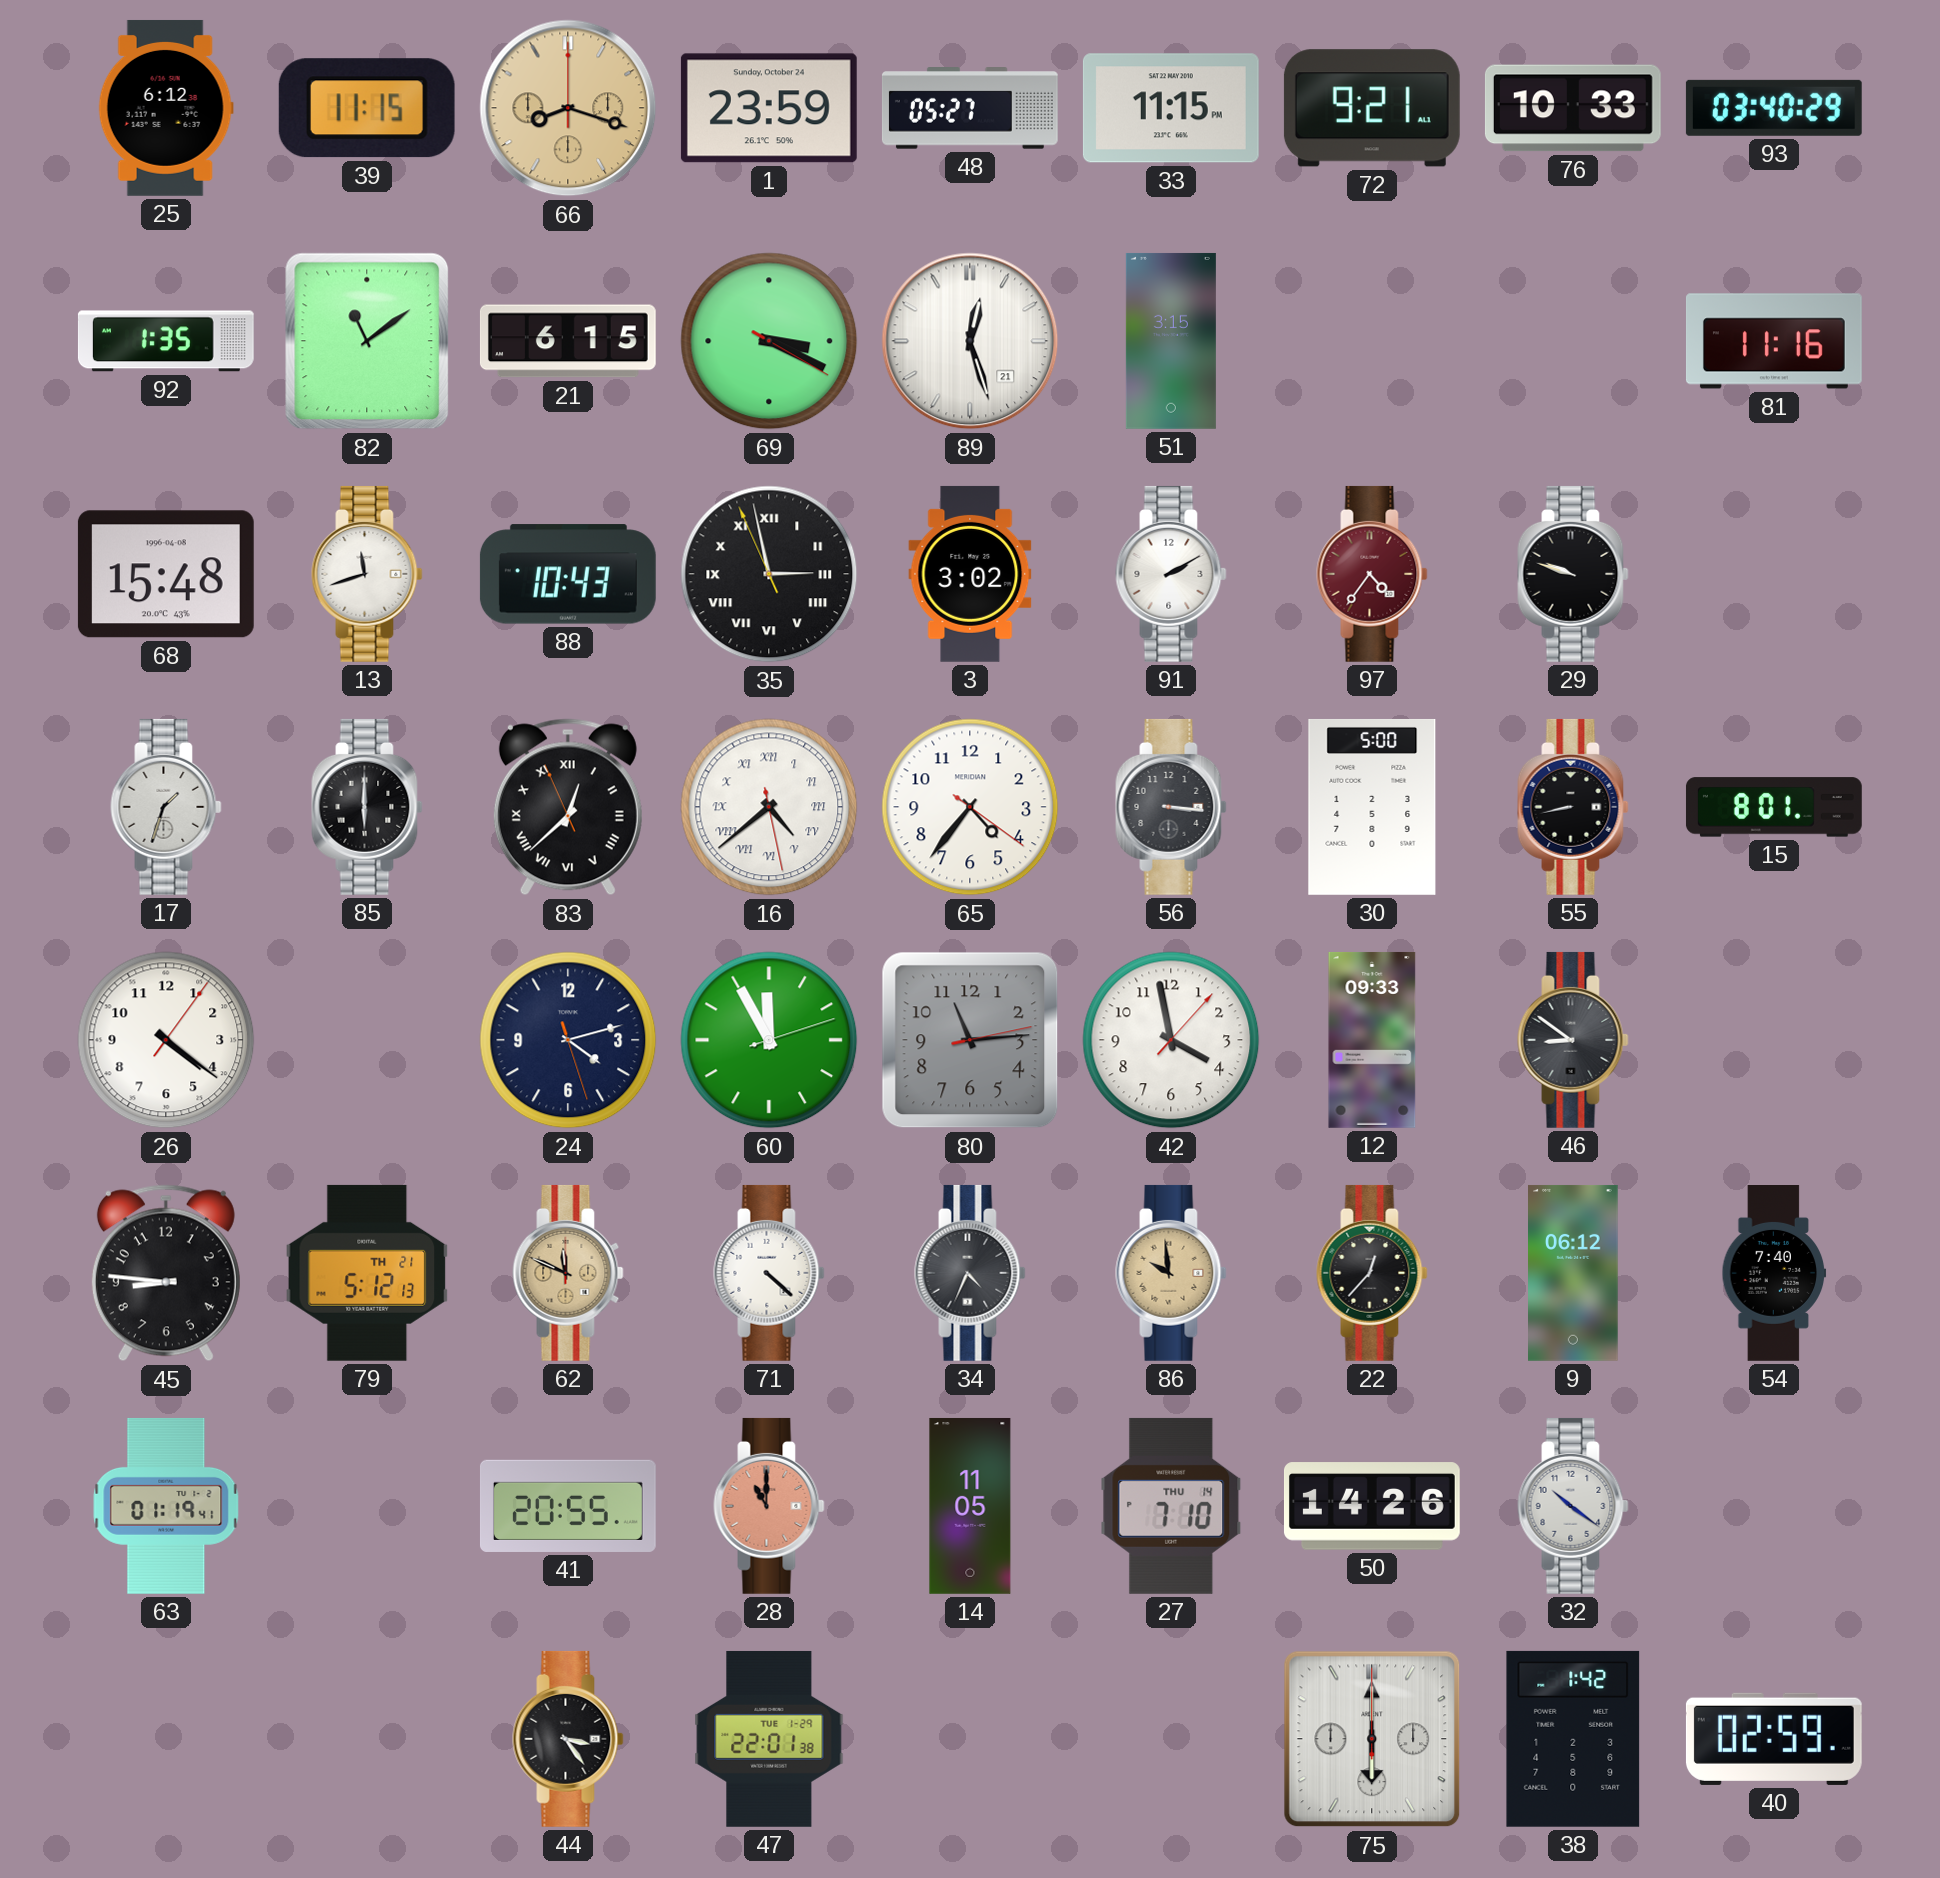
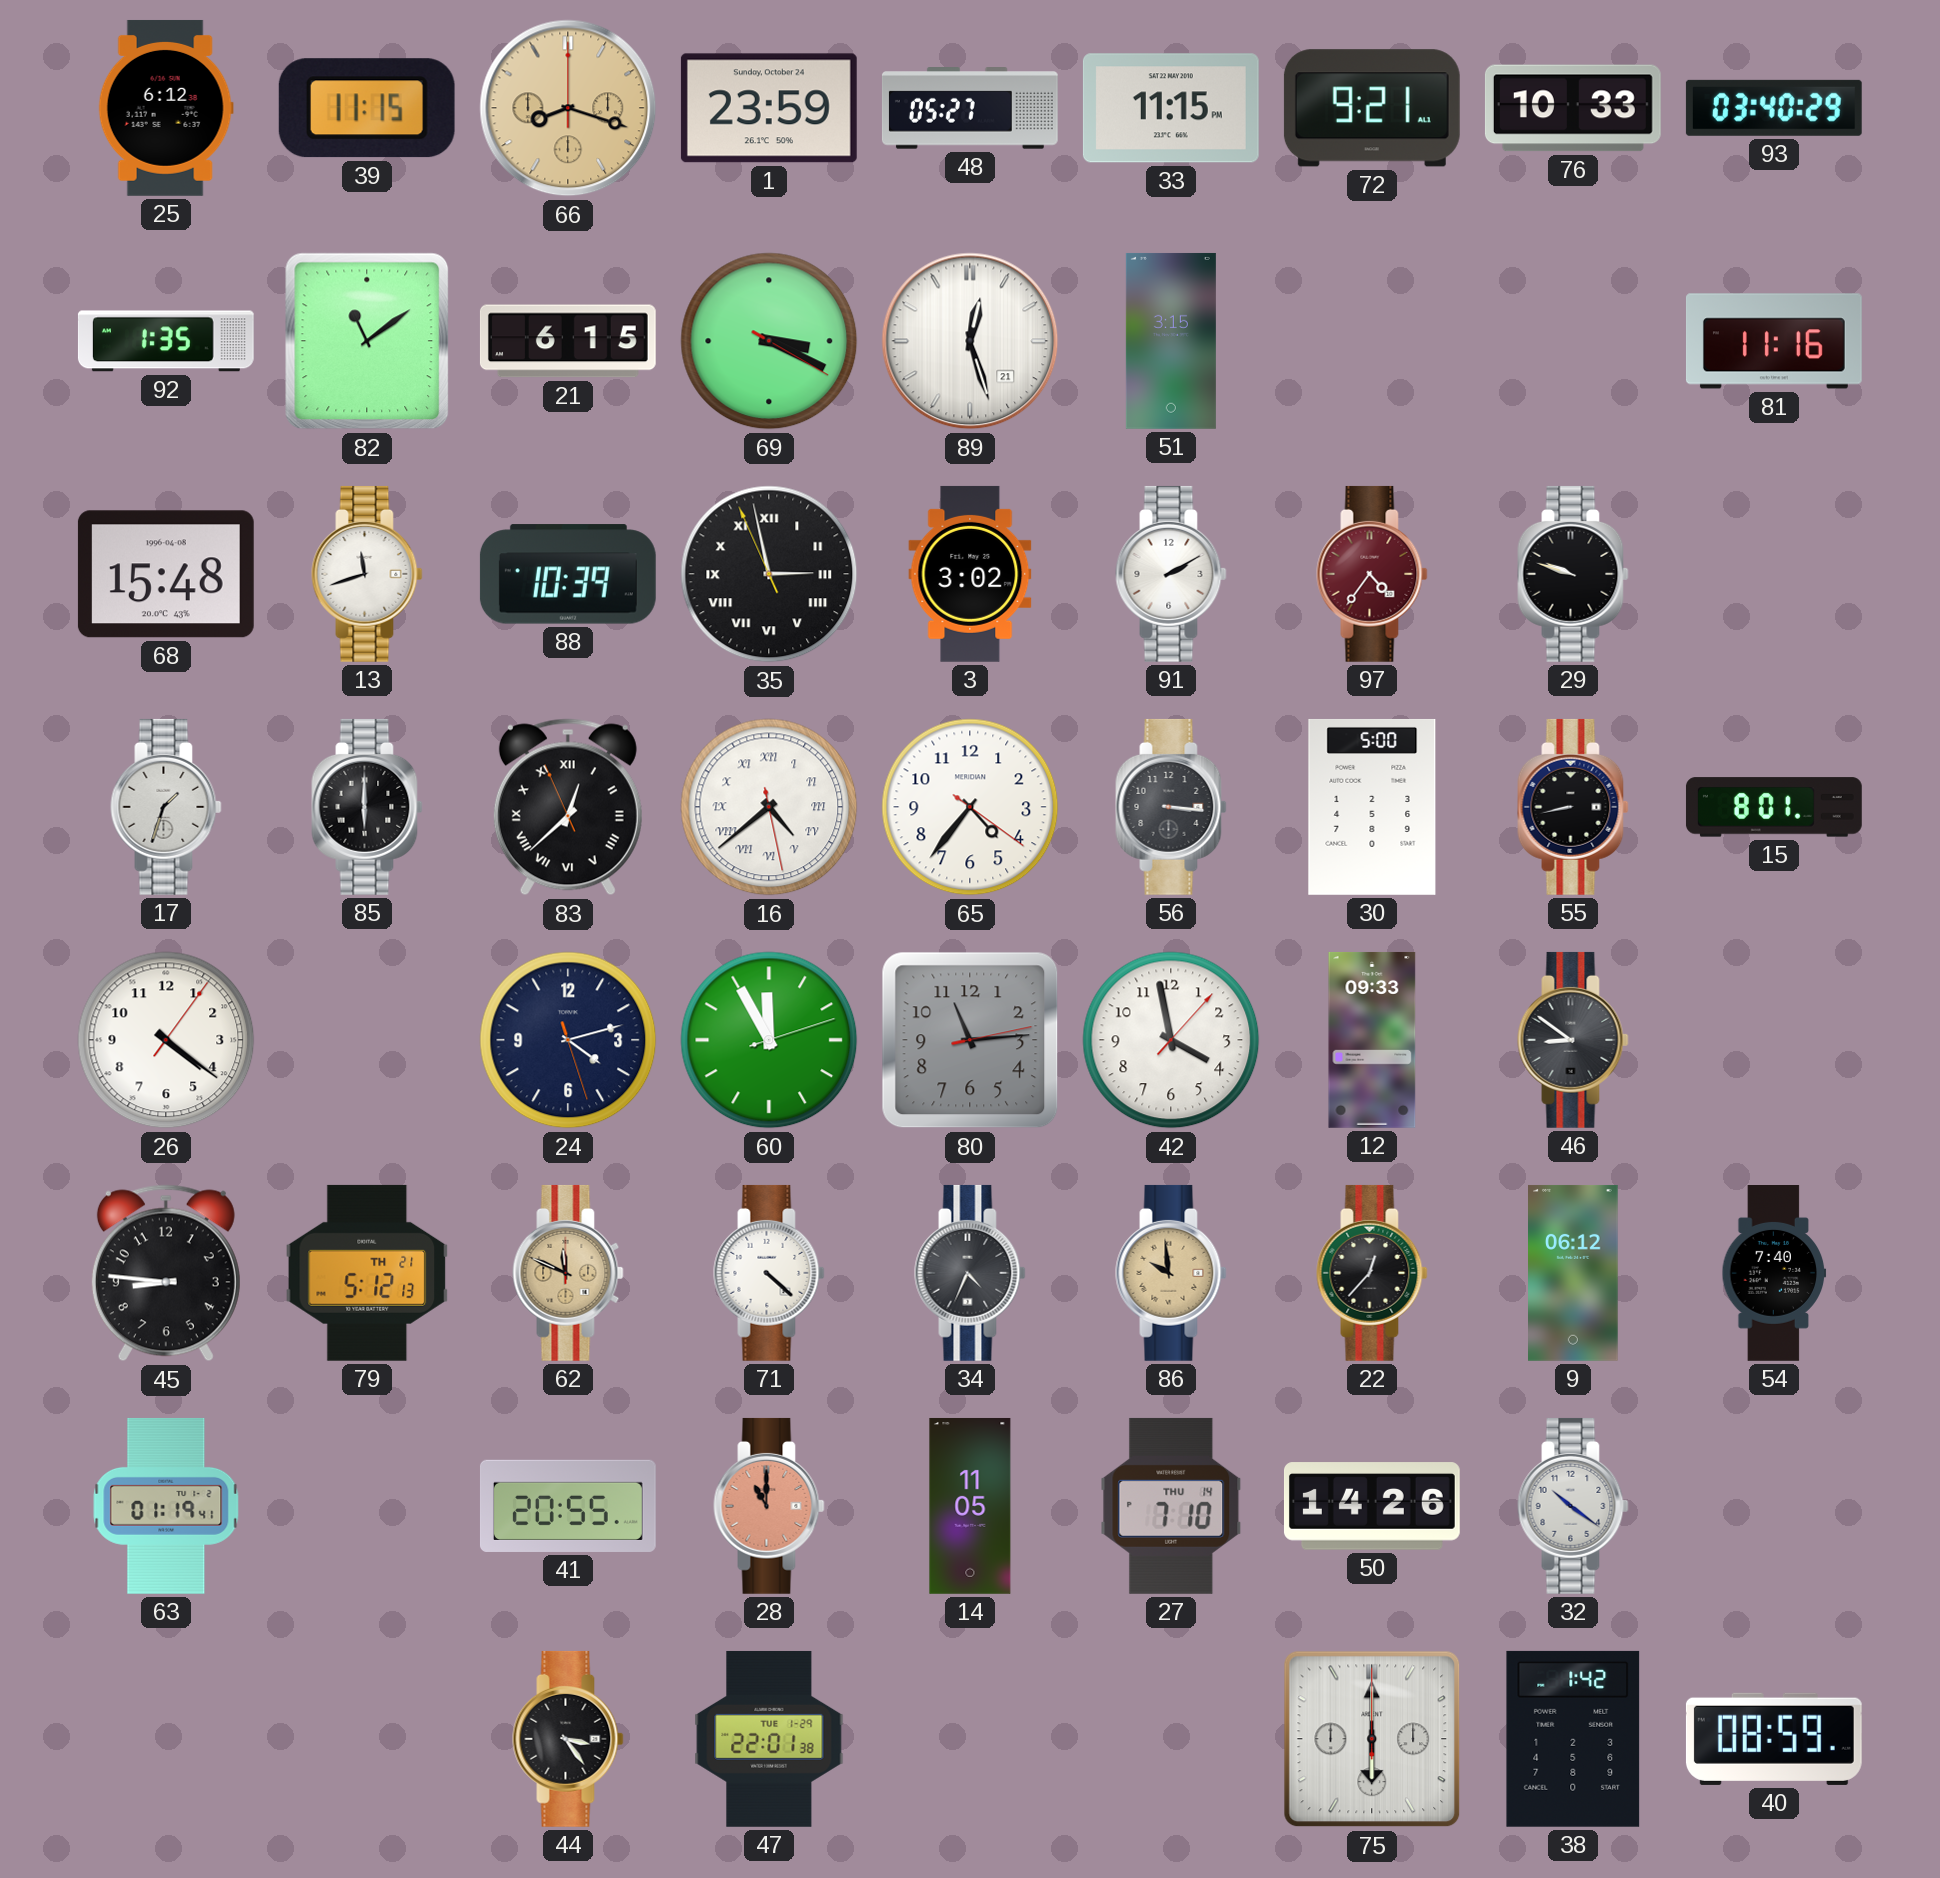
88: 10:43 -> 10:39 (568, 574)
40: 02:59 -> 08:59 (1774, 1739)
